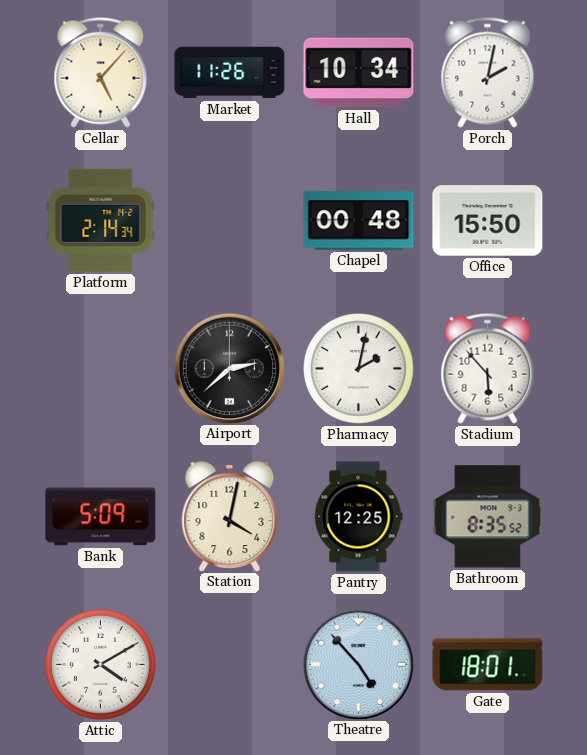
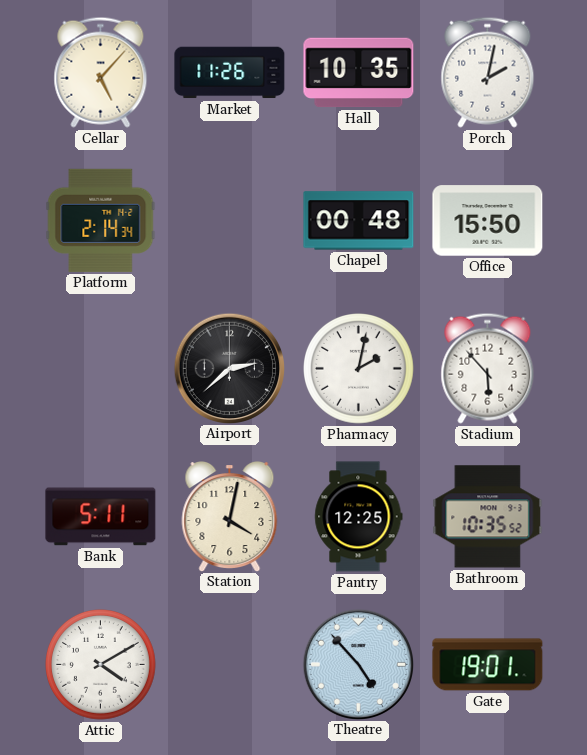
Hall: 10:34 -> 10:35 (359, 73)
Bank: 5:09 -> 5:11 (101, 517)
Bathroom: 8:35 -> 10:35 (488, 517)
Gate: 18:01 -> 19:01 (488, 665)
